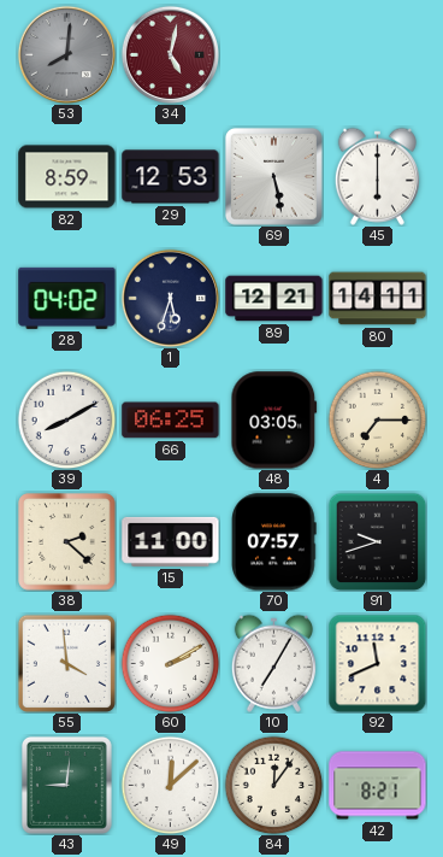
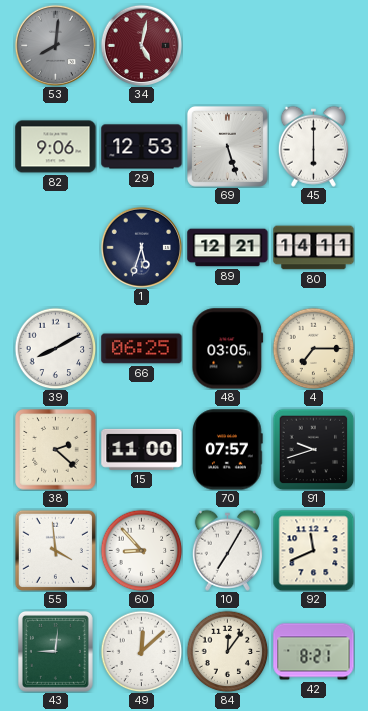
82: 8:59 -> 9:06 (56, 147)
69: 5:28 -> 5:27 (227, 146)
28: 04:02 -> none (67, 298)
60: 2:10 -> 8:53 (141, 550)
